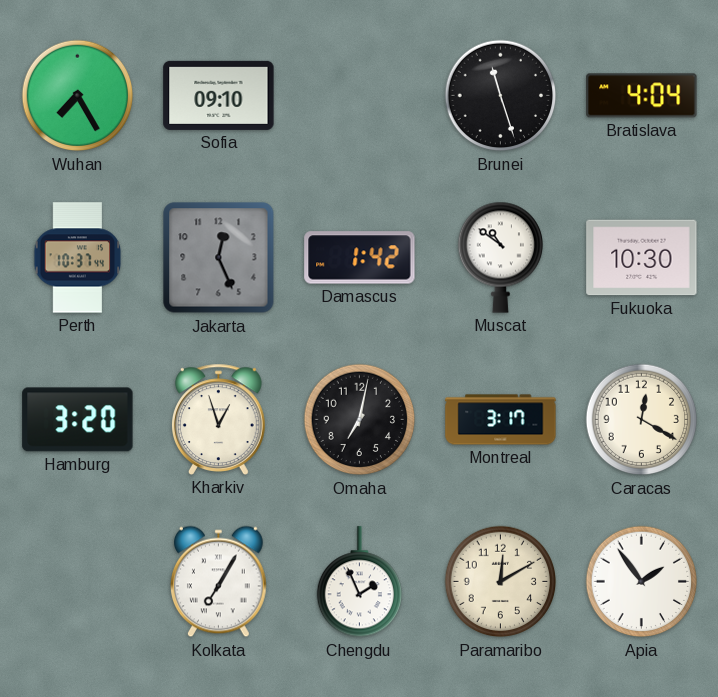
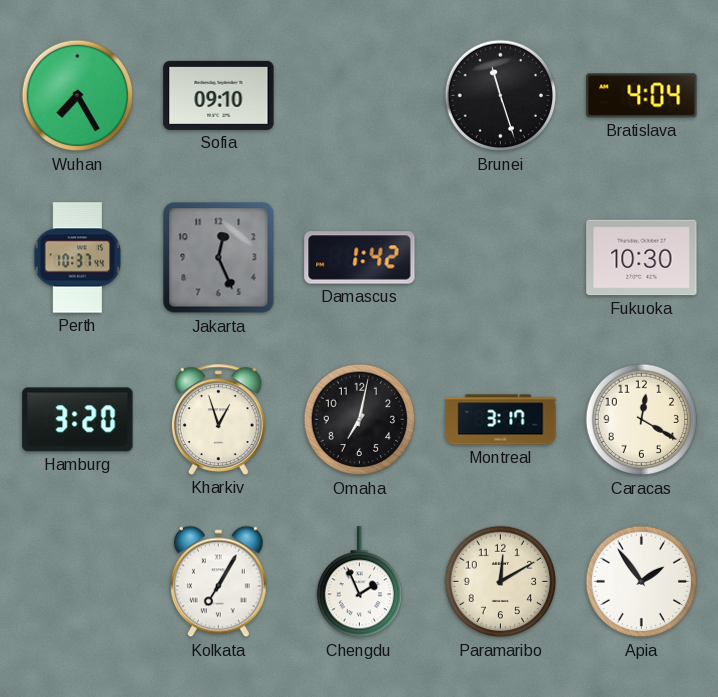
Muscat: 10:51 -> none (500, 257)
